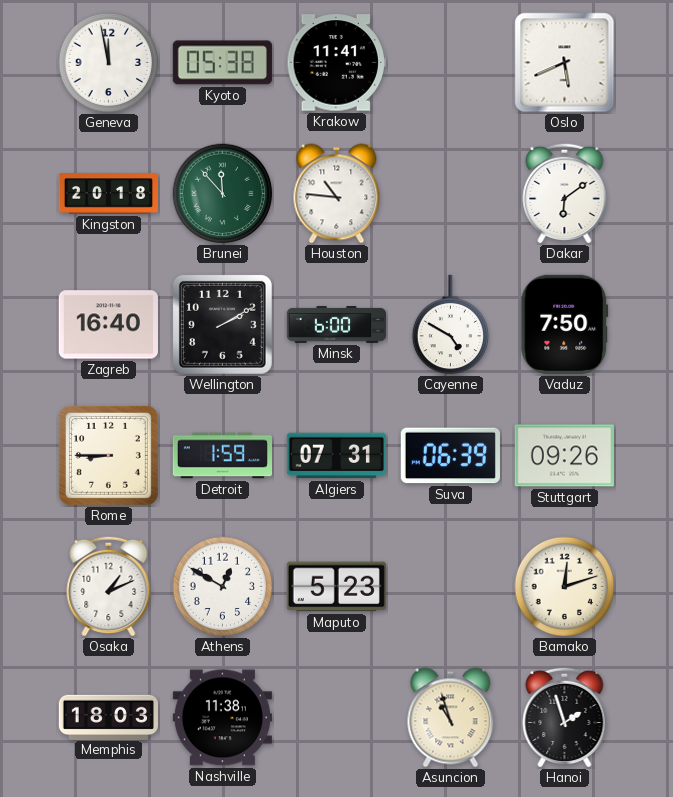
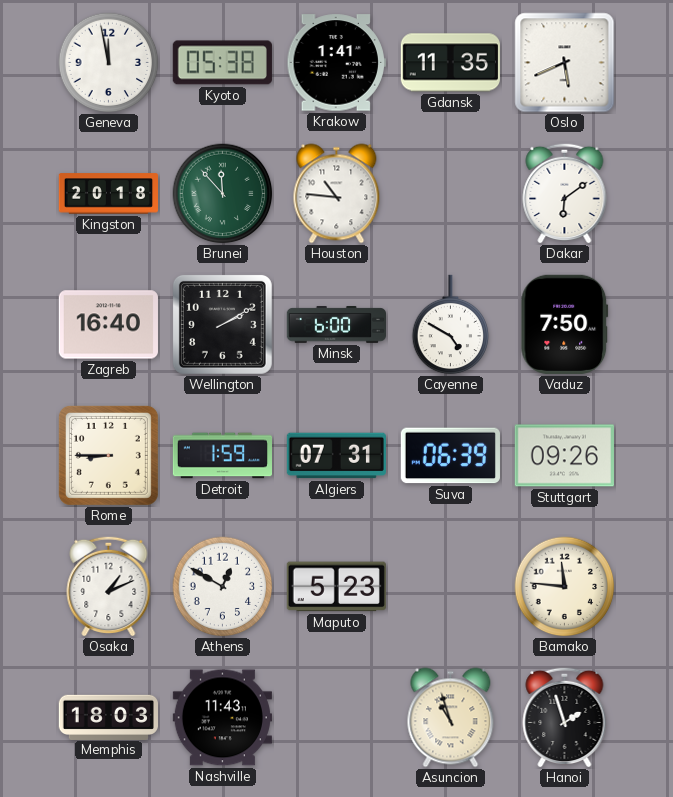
Krakow: 11:41 -> 1:41 (336, 63)
Gdansk: none -> 11:35 (450, 63)
Bamako: 12:12 -> 11:46 (565, 587)
Nashville: 11:38 -> 11:43 (222, 718)
